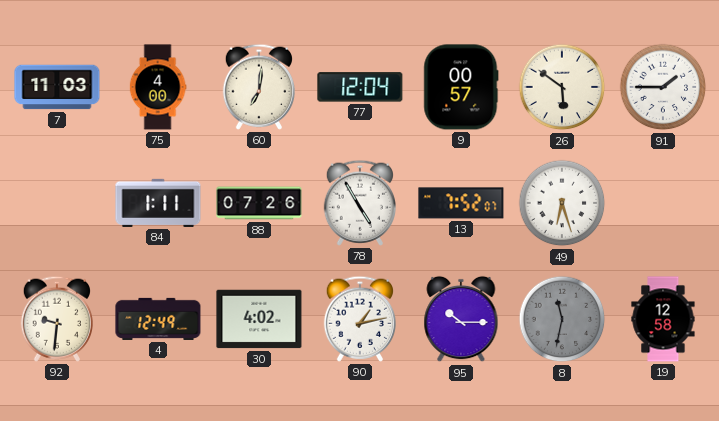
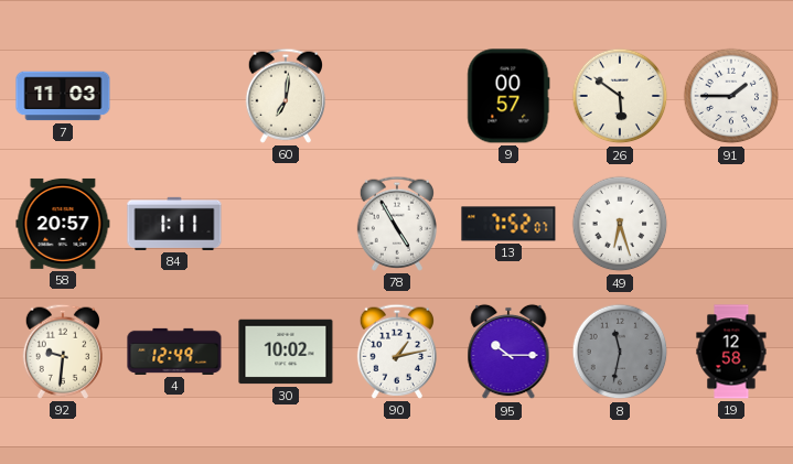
75: 4:00 -> none (158, 87)
77: 12:04 -> none (360, 87)
58: none -> 20:57 (63, 224)
88: 07:26 -> none (259, 203)
30: 4:02 -> 10:02 (286, 352)
